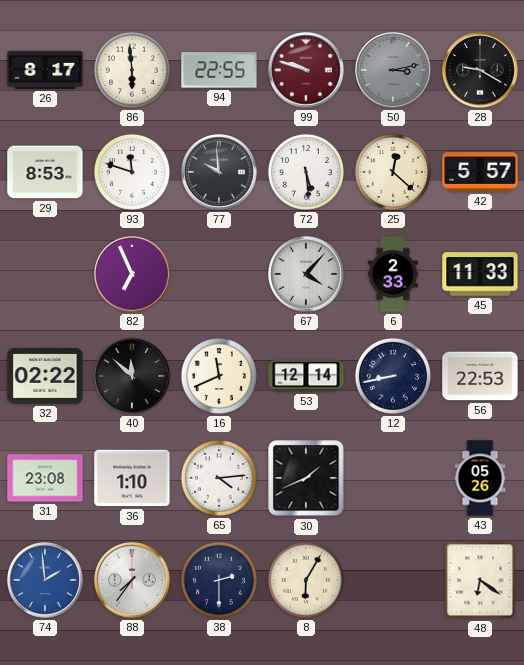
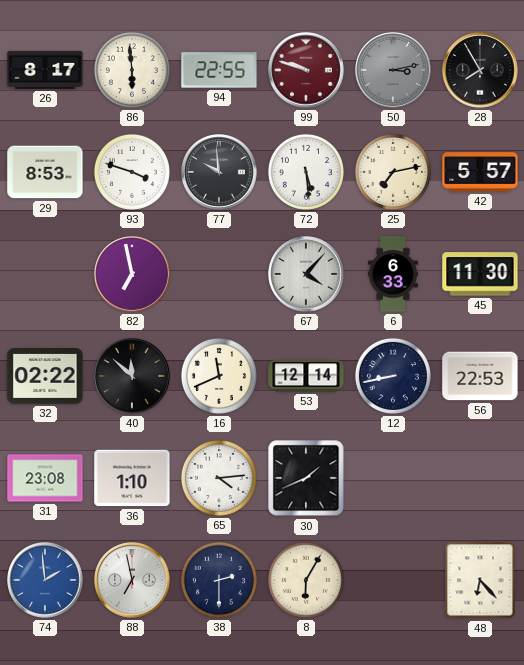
28: 9:20 -> 7:55 (480, 70)
93: 11:48 -> 3:48 (132, 172)
25: 12:22 -> 7:13 (393, 172)
82: 6:56 -> 6:58 (132, 274)
6: 2:33 -> 6:33 (393, 274)
45: 11:33 -> 11:30 (480, 274)
43: 05:26 -> none (480, 478)
88: 7:36 -> 6:58 (132, 580)
48: 6:21 -> 6:23 (480, 580)
